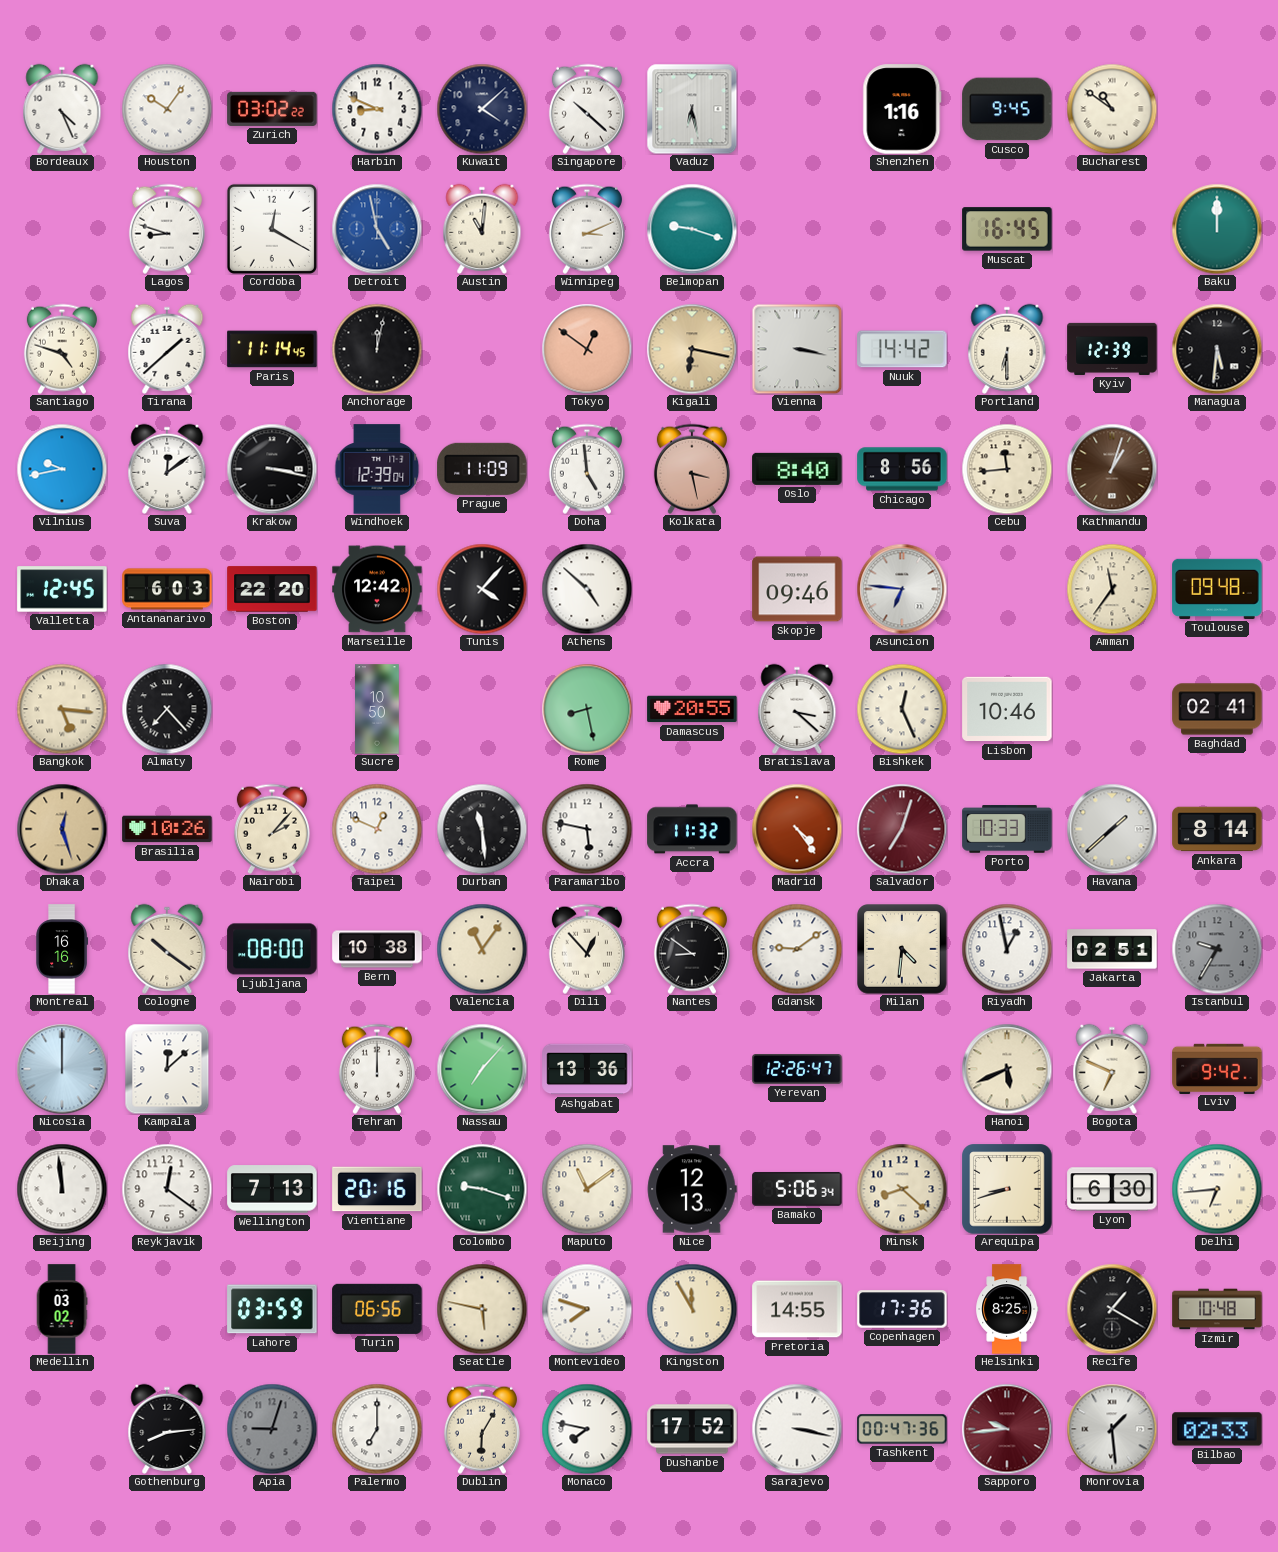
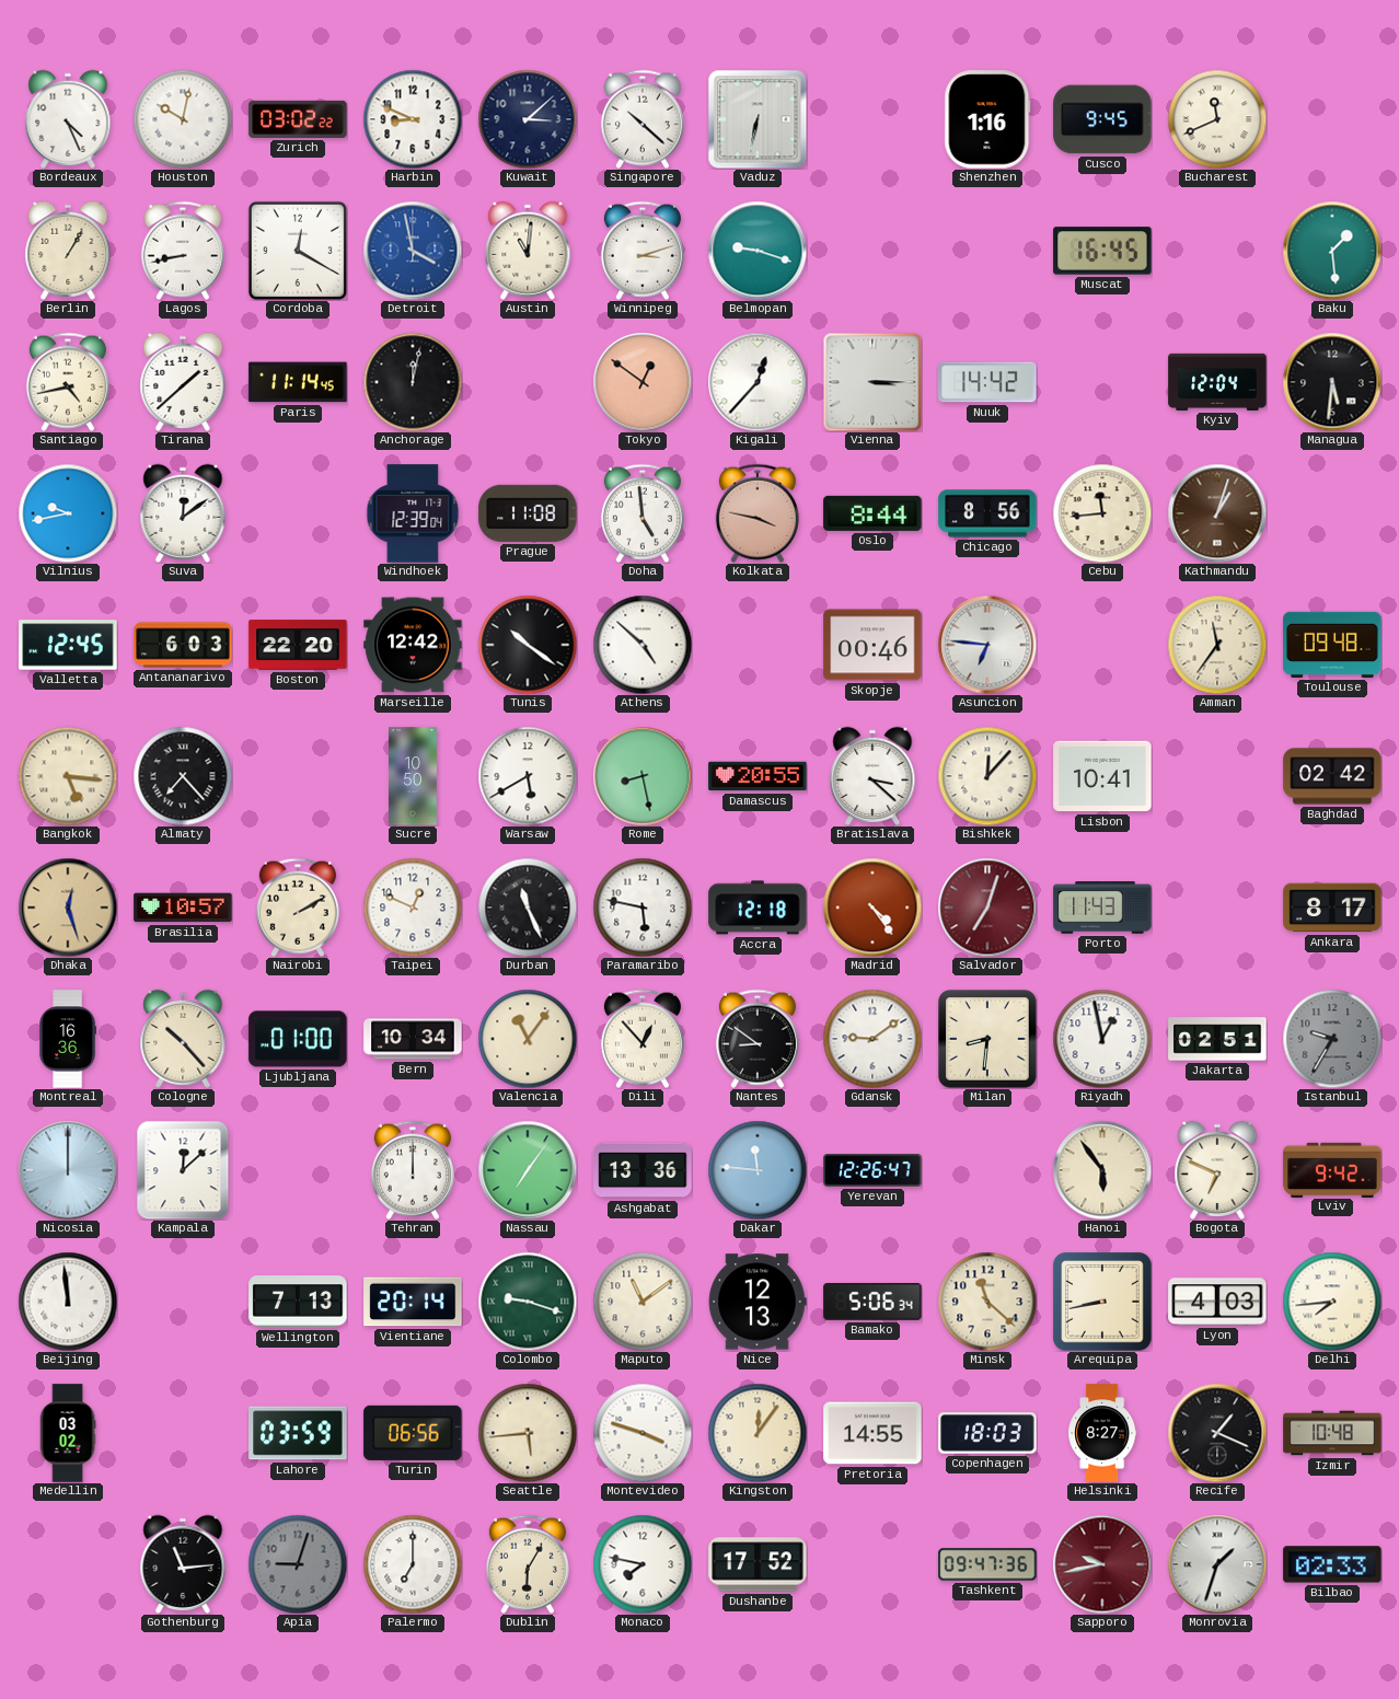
Houston: 10:06 -> 10:02 (183, 119)
Kuwait: 4:08 -> 3:08 (528, 119)
Vaduz: 6:28 -> 6:32 (758, 119)
Bucharest: 10:51 -> 11:41 (1217, 119)
Berlin: none -> 1:05 (68, 251)
Lagos: 8:48 -> 8:43 (183, 251)
Detroit: 4:58 -> 3:58 (413, 251)
Winnipeg: 3:11 -> 3:12 (643, 251)
Baku: 12:00 -> 1:29 (1332, 251)
Santiago: 4:48 -> 4:43 (68, 382)
Kigali: 6:17 -> 12:37 (758, 382)
Kigali dial: champagne -> white (758, 382)
Vienna: 3:17 -> 3:15 (872, 382)
Portland: 6:30 -> none (1007, 349)
Kyiv: 12:39 -> 12:04 (1217, 382)
Krakow: 3:17 -> none (272, 469)
Prague: 11:09 -> 11:08 (528, 513)
Kolkata: 3:28 -> 3:47 (758, 513)
Oslo: 8:40 -> 8:44 (872, 513)
Tunis: 4:07 -> 10:21 (528, 645)
Skopje: 09:46 -> 00:46 (872, 645)
Warsaw: none -> 5:40 (528, 776)
Bishkek: 12:26 -> 12:07 (987, 776)
Lisbon: 10:46 -> 10:41 (1102, 776)
Baghdad: 02:41 -> 02:42 (1332, 776)
Brasilia: 10:26 -> 10:57 (183, 908)
Nairobi: 2:07 -> 2:10 (298, 908)
Durban: 11:29 -> 11:26 (528, 908)
Accra: 11:32 -> 12:18 (758, 908)
Porto: 10:33 -> 11:43 (1102, 908)
Havana: 1:38 -> none (1112, 829)
Ankara: 8:14 -> 8:17 (1332, 908)
Montreal: 16:16 -> 16:36 (67, 1039)
Cologne: 10:21 -> 10:23 (183, 1039)
Ljubljana: 08:00 -> 01:00 (298, 1039)
Bern: 10:38 -> 10:34 (413, 1039)
Milan: 4:31 -> 8:31 (987, 1039)
Nassau: 7:07 -> 7:06 (528, 1170)
Dakar: none -> 11:46 (758, 1170)
Hanoi: 5:41 -> 5:54 (1102, 1170)
Reykjavik: 12:21 -> none (167, 1189)
Vientiane: 20:16 -> 20:14 (413, 1302)
Minsk: 8:22 -> 11:22 (987, 1302)
Arequipa: 8:42 -> 8:43 (1102, 1302)
Lyon: 6:30 -> 4:03 (1217, 1302)
Delhi: 6:44 -> 7:44 (1332, 1302)
Seattle: 5:47 -> 5:44 (528, 1433)
Montevideo: 7:48 -> 3:48 (643, 1433)
Kingston: 11:55 -> 12:06 (758, 1433)
Copenhagen: 17:36 -> 18:03 (987, 1433)
Helsinki: 8:25 -> 8:27 (1102, 1433)
Recife: 1:20 -> 1:19 (1217, 1433)
Gothenburg: 8:14 -> 11:14 (183, 1564)
Sarajevo: 3:17 -> none (797, 1429)
Tashkent: 00:47 -> 09:47 (987, 1564)
Sapporo: 9:44 -> 9:43 (1102, 1564)
Monrovia: 1:29 -> 1:33 (1217, 1564)
